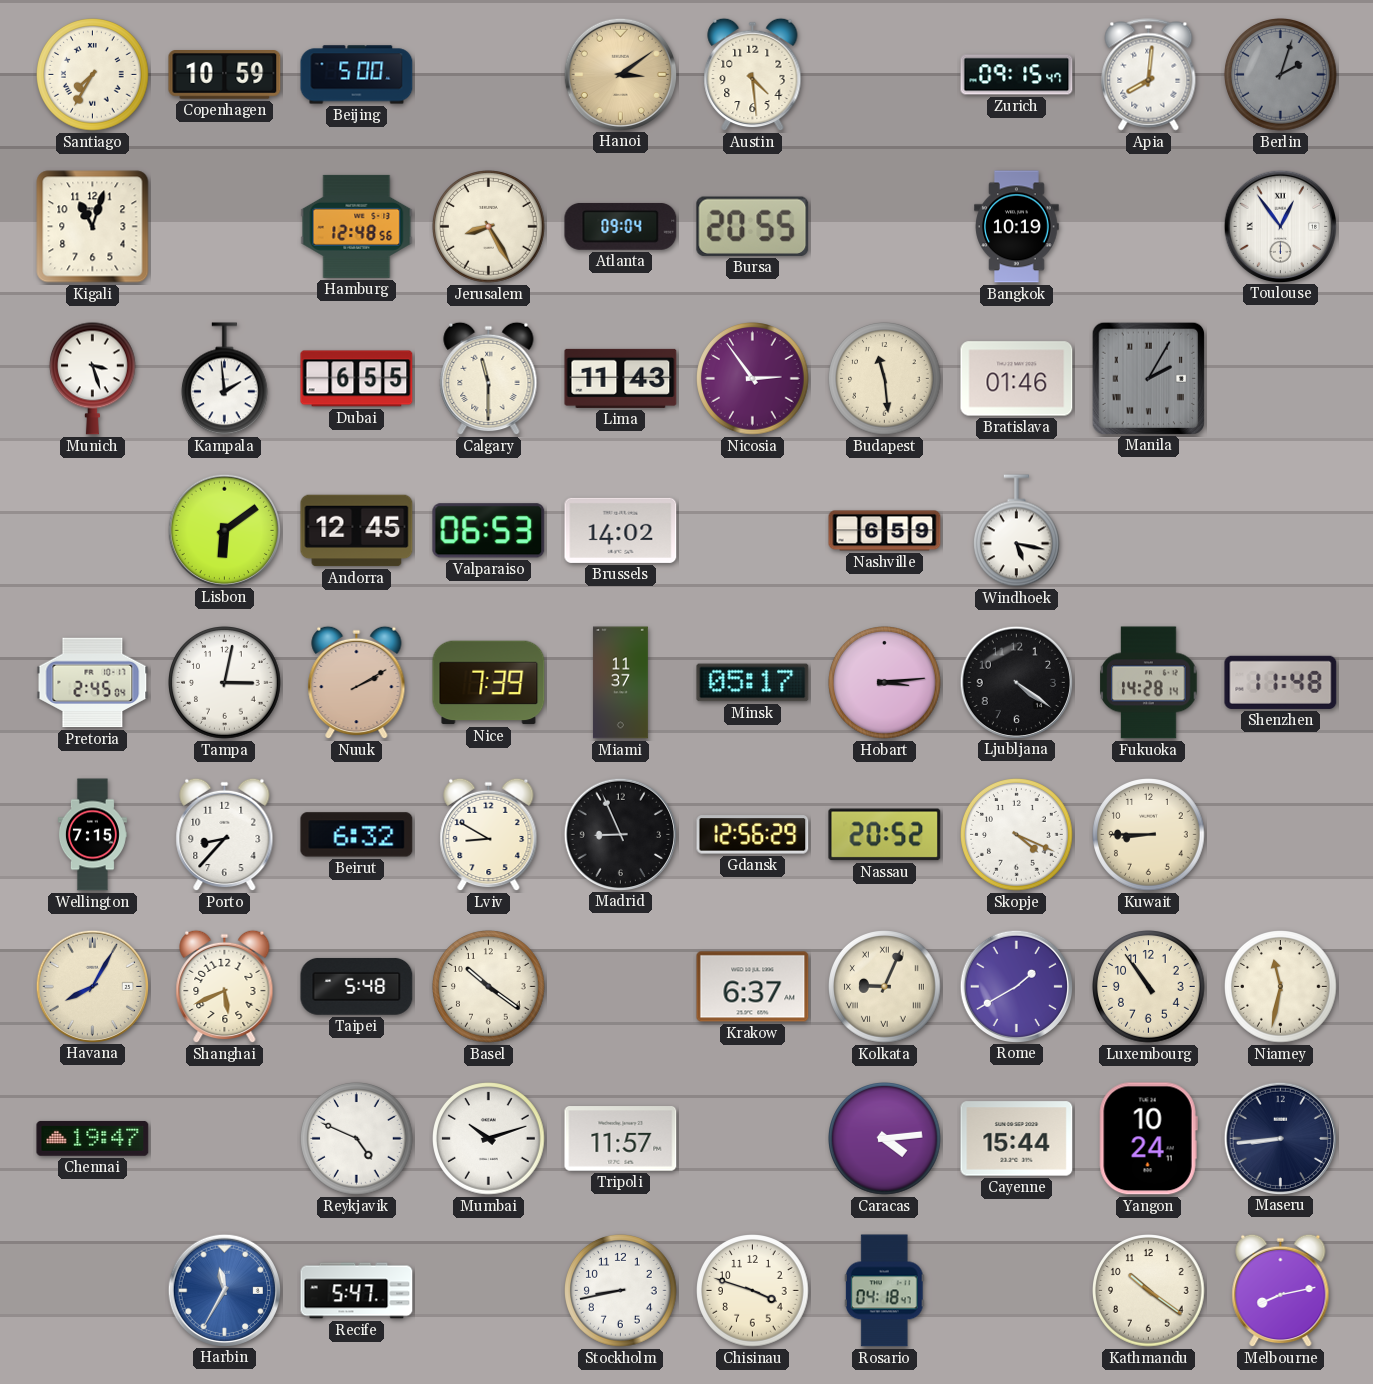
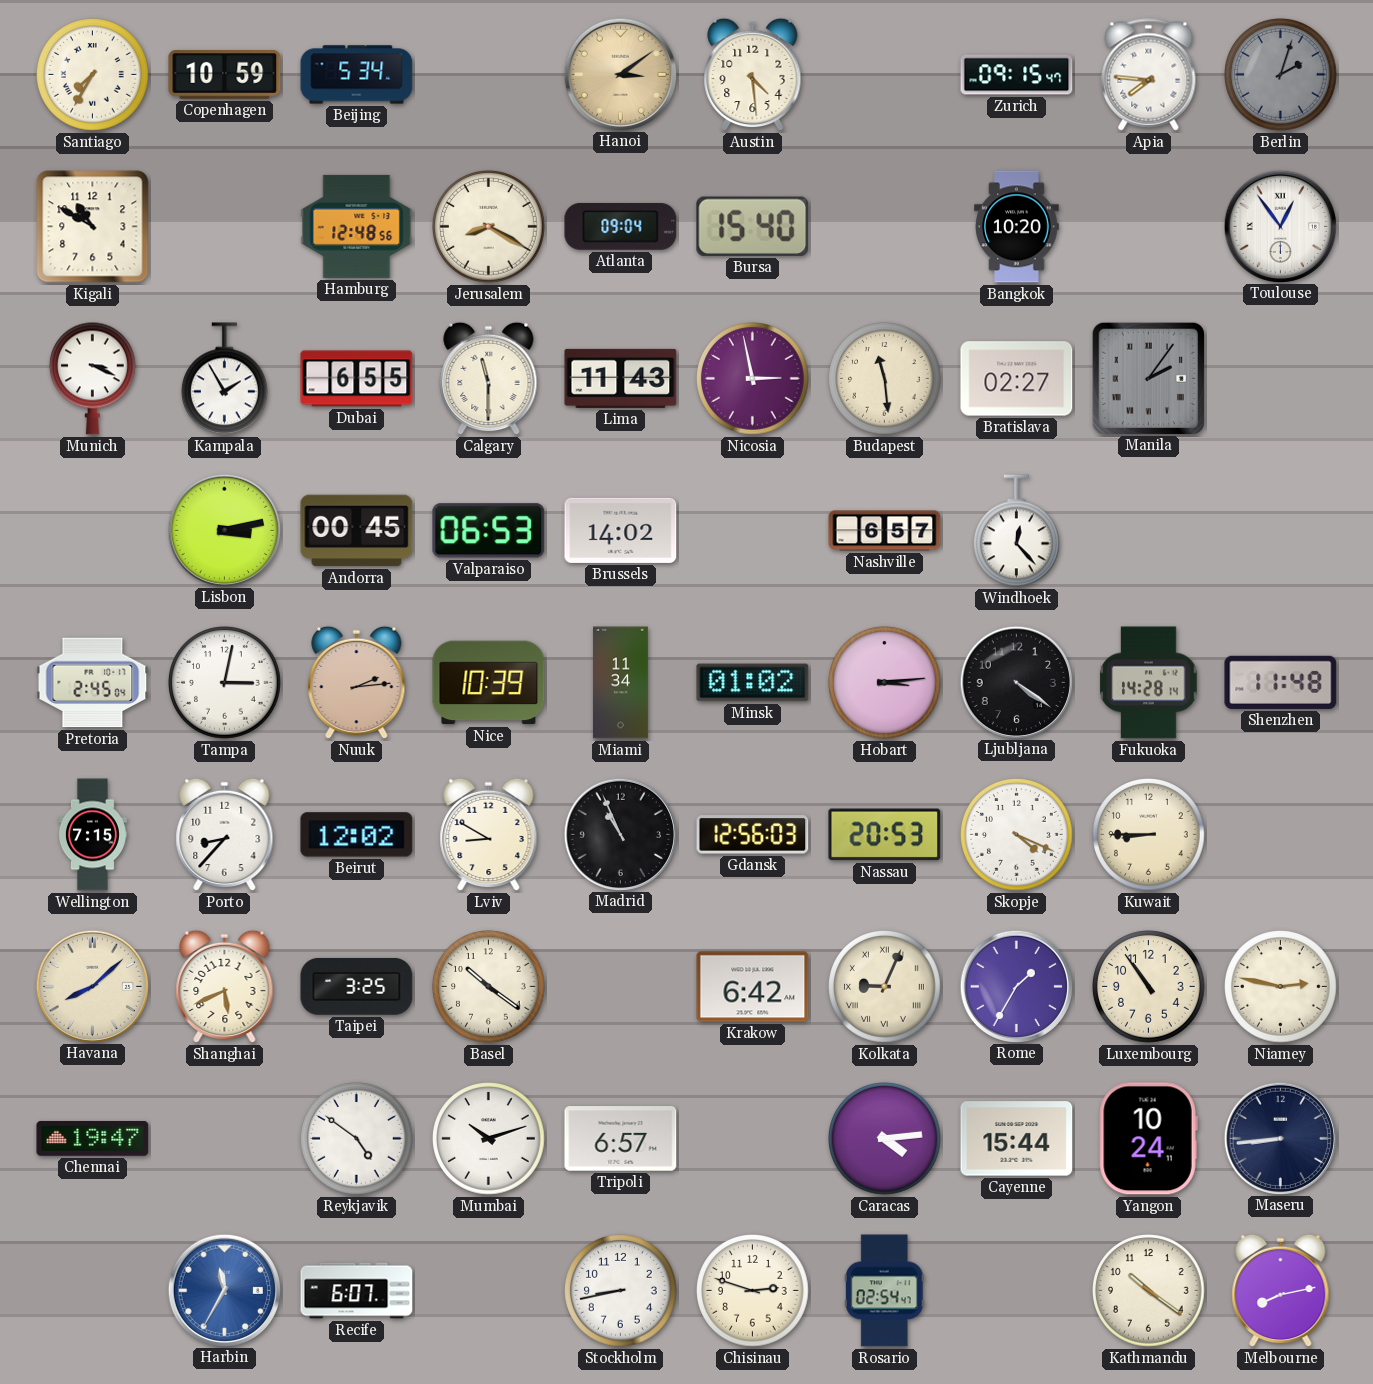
Beijing: 5:00 -> 5:34 (357, 75)
Apia: 8:01 -> 7:46 (1149, 75)
Kigali: 11:03 -> 10:50 (93, 227)
Jerusalem: 8:25 -> 8:20 (489, 227)
Bursa: 20:55 -> 15:40 (753, 226)
Bangkok: 10:19 -> 10:20 (1017, 227)
Munich: 3:27 -> 3:19 (93, 378)
Kampala: 1:59 -> 1:55 (225, 379)
Nicosia: 2:54 -> 2:58 (753, 379)
Bratislava: 01:46 -> 02:27 (1017, 379)
Manila: 2:05 -> 2:06 (1148, 378)
Lisbon: 6:09 -> 3:13 (224, 530)
Andorra: 12:45 -> 00:45 (357, 531)
Nashville: 6:59 -> 6:57 (885, 531)
Windhoek: 5:17 -> 12:23 (1017, 531)
Nuuk: 2:10 -> 2:14 (357, 683)
Nice: 7:39 -> 10:39 (489, 683)
Miami: 11:37 -> 11:34 (620, 683)
Minsk: 05:17 -> 01:02 (753, 683)
Beirut: 6:32 -> 12:02 (357, 835)
Madrid: 8:56 -> 10:56 (620, 834)
Gdansk: 12:56:29 -> 12:56:03 (753, 835)
Nassau: 20:52 -> 20:53 (885, 835)
Havana: 8:05 -> 8:08 (92, 986)
Taipei: 5:48 -> 3:25 (357, 987)
Krakow: 6:37 -> 6:42 (753, 987)
Rome: 1:40 -> 1:35 (1016, 986)
Niamey: 11:32 -> 2:47 (1281, 987)
Reykjavik: 4:49 -> 4:51 (357, 1139)
Tripoli: 11:57 -> 6:57 (621, 1139)
Recife: 5:47 -> 6:07 (357, 1291)
Chisinau: 3:48 -> 2:48 (753, 1291)
Rosario: 04:18 -> 02:54 (884, 1291)
